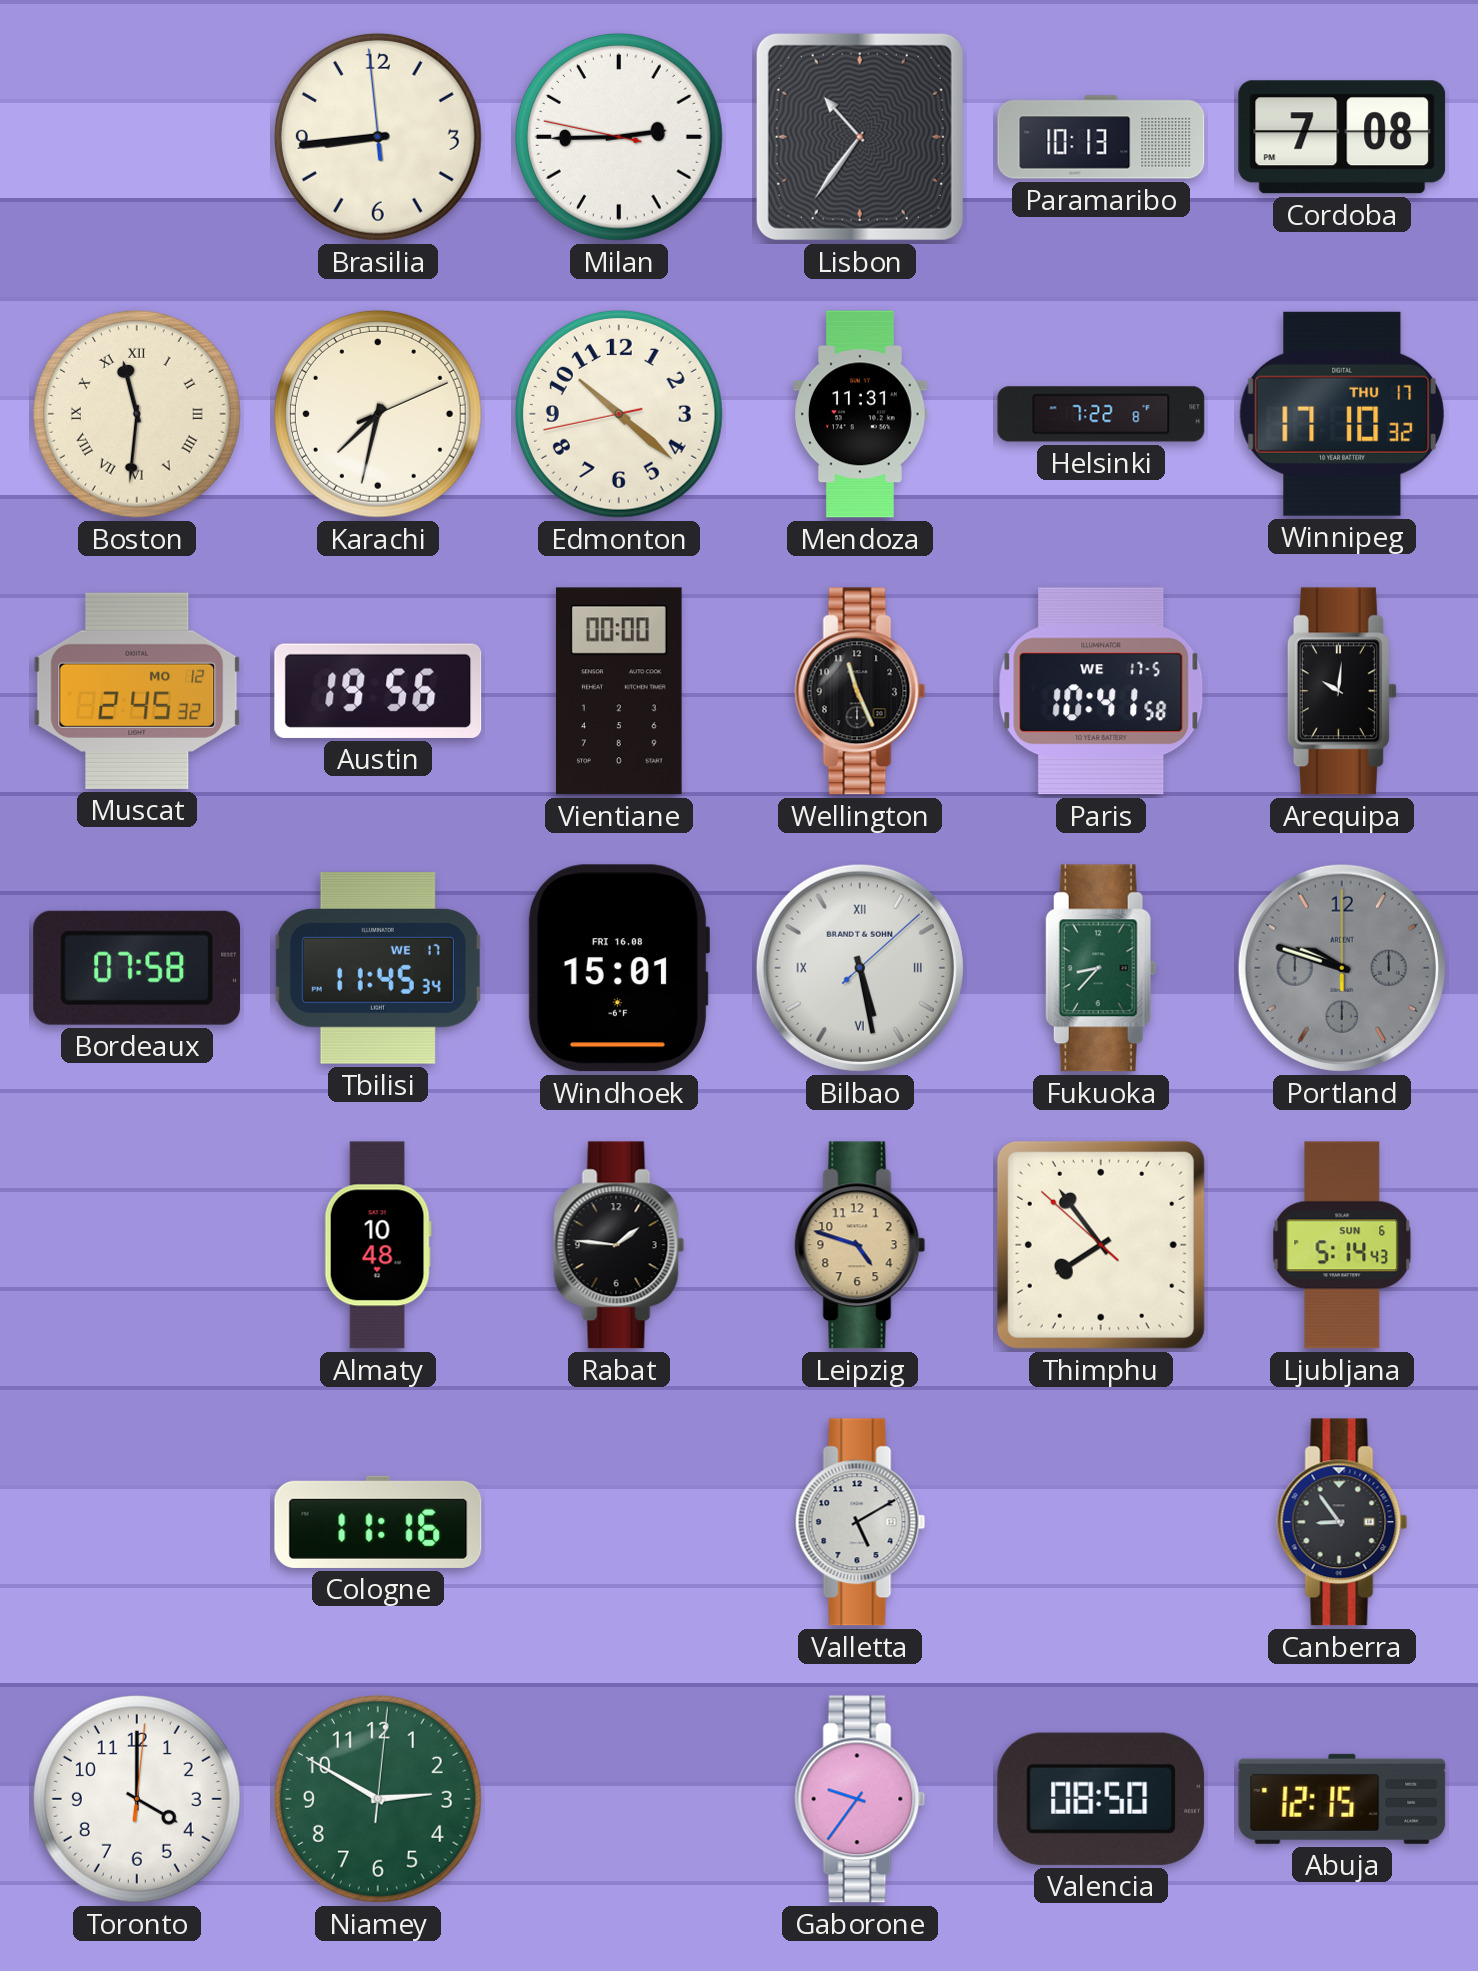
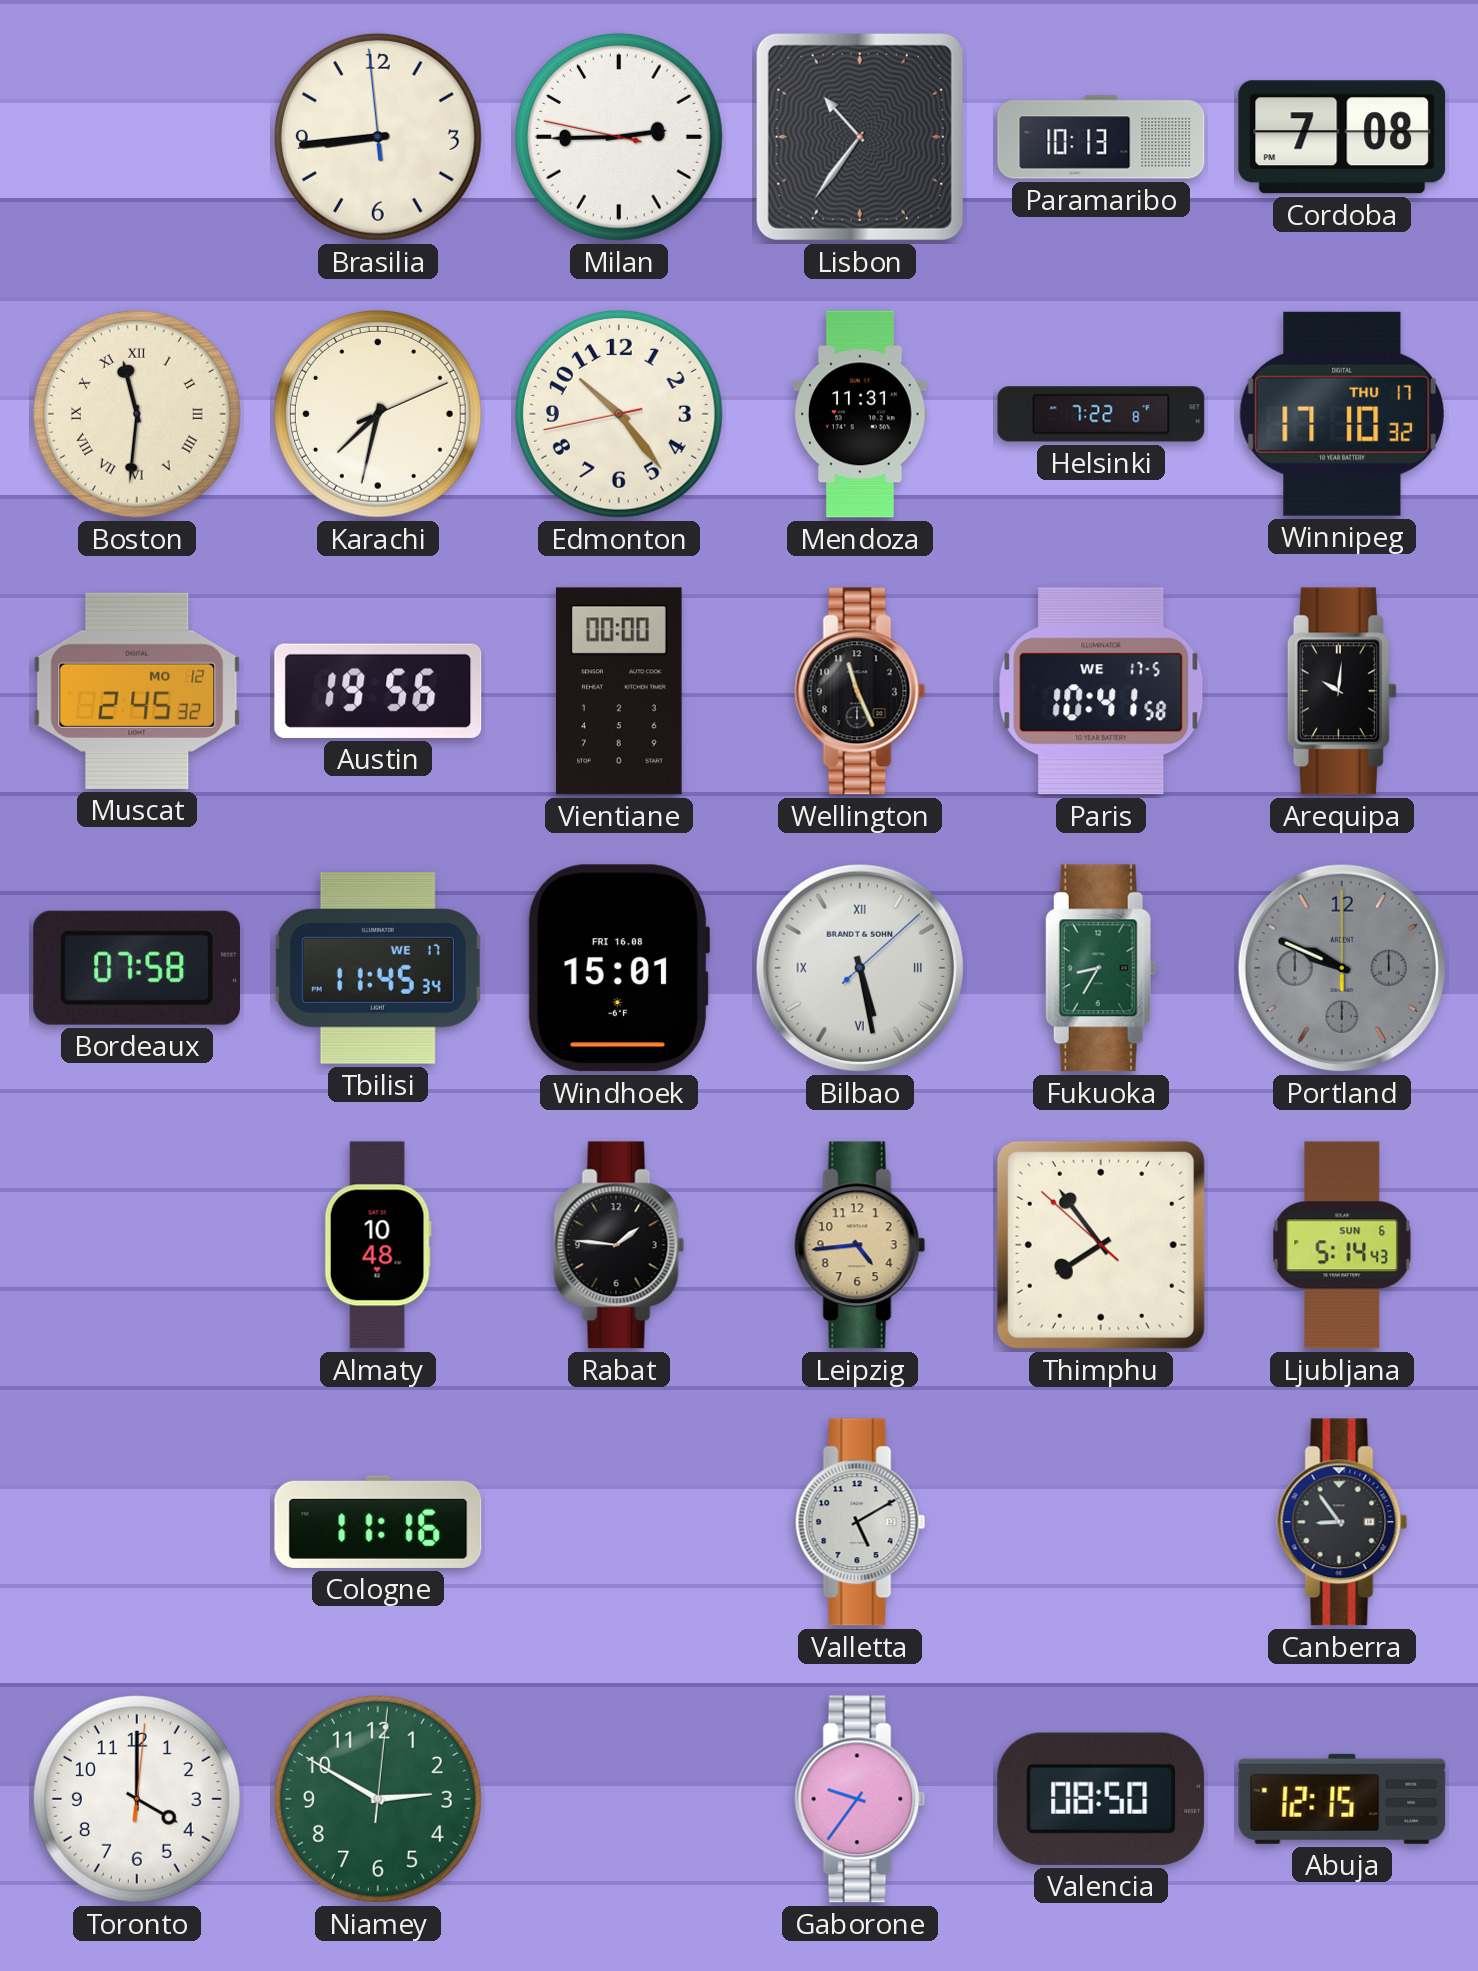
Edmonton: 10:21 -> 10:23 (619, 414)
Fukuoka: 8:37 -> 8:35 (1101, 968)
Portland: 9:48 -> 9:49 (1342, 968)
Leipzig: 4:48 -> 4:44 (860, 1245)
